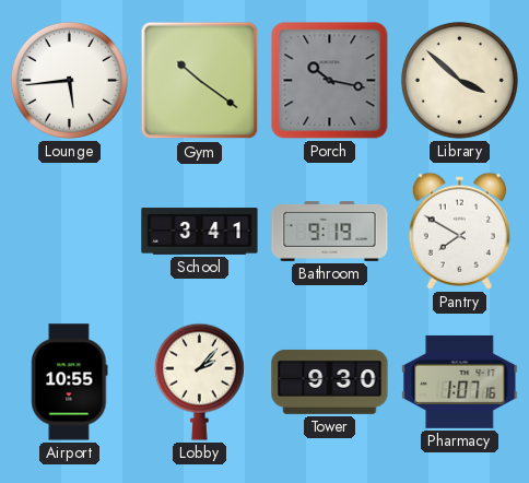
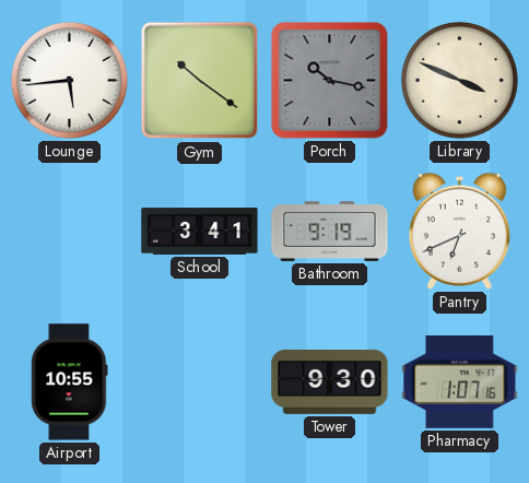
Library: 3:52 -> 3:49 (459, 80)
Pantry: 7:50 -> 6:41 (459, 231)
Lobby: 2:07 -> none (199, 381)
